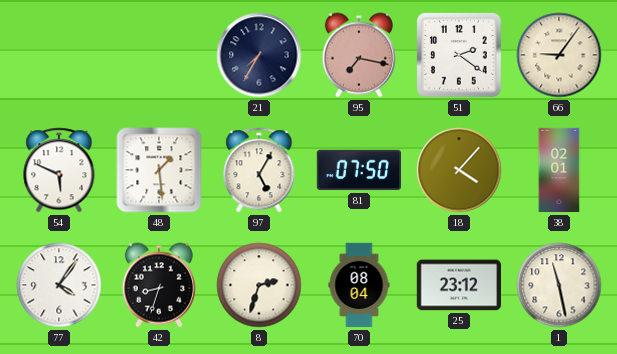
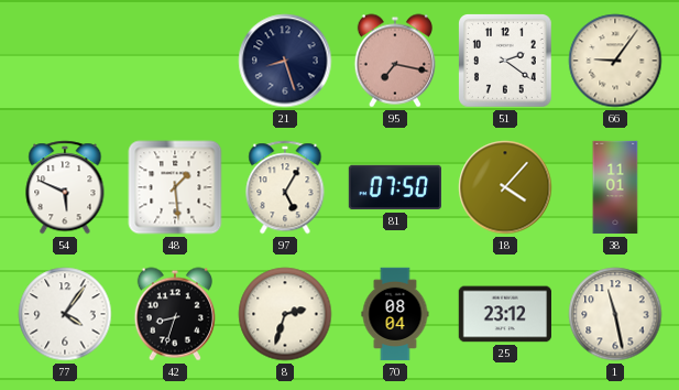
21: 7:35 -> 8:27 (285, 61)
38: 02:01 -> 11:01 (615, 187)
